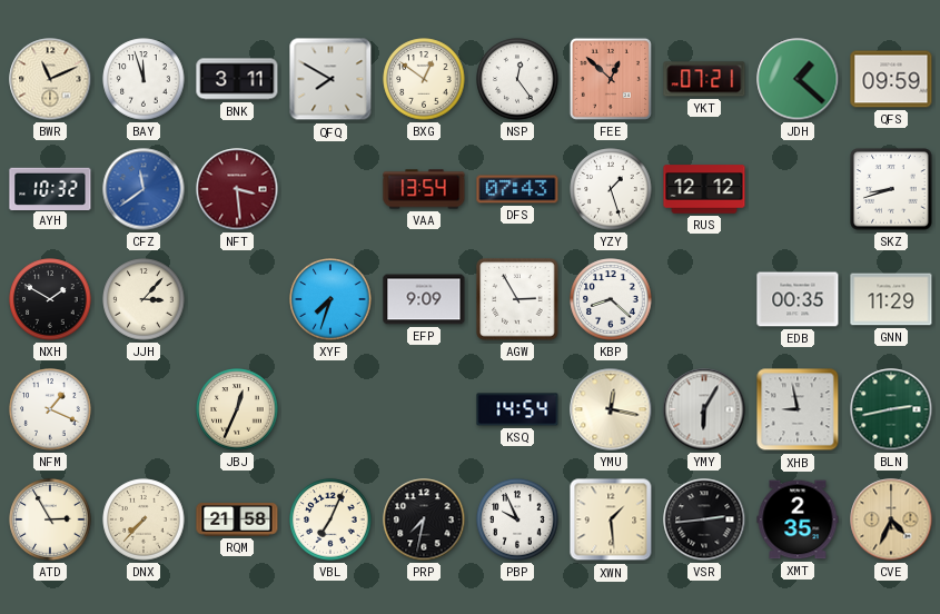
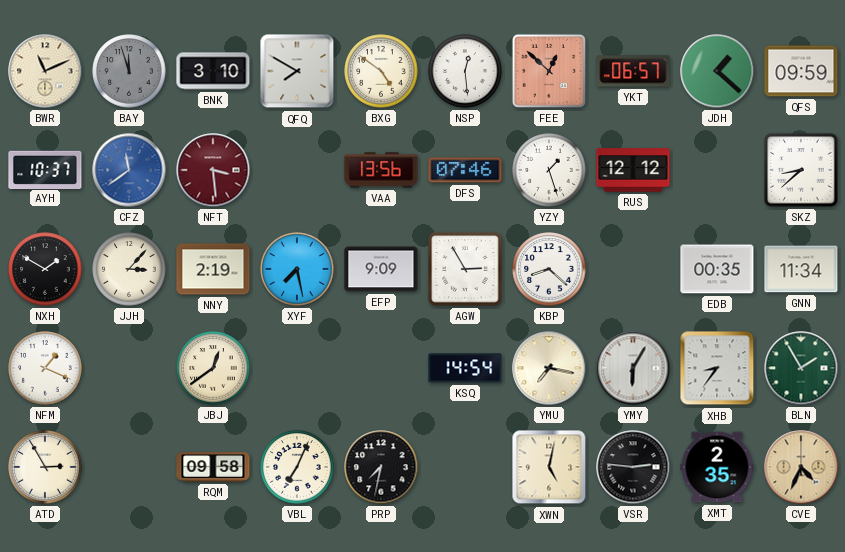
BAY dial: white -> grey (129, 71)
BNK: 3:11 -> 3:10 (213, 71)
BXG: 12:51 -> 4:51 (381, 71)
NSP: 12:24 -> 12:29 (465, 71)
YKT: 07:21 -> 06:57 (633, 71)
AYH: 10:32 -> 10:37 (45, 169)
VAA: 13:54 -> 13:56 (381, 170)
DFS: 07:43 -> 07:46 (465, 170)
SKZ: 8:42 -> 8:38 (801, 170)
NNY: none -> 2:19 (213, 269)
XYF: 7:33 -> 7:28 (297, 269)
GNN: 11:29 -> 11:34 (801, 269)
JBJ: 12:34 -> 12:39 (213, 368)
YMU: 12:17 -> 7:17 (549, 368)
XHB: 8:58 -> 8:36 (717, 368)
BLN: 2:43 -> 1:55 (801, 368)
DNX: 7:37 -> none (144, 519)
RQM: 21:58 -> 09:58 (213, 467)
PBP: 9:56 -> none (517, 519)
XWN: 1:29 -> 5:02 (549, 467)
VSR: 2:44 -> 2:46 (633, 467)
